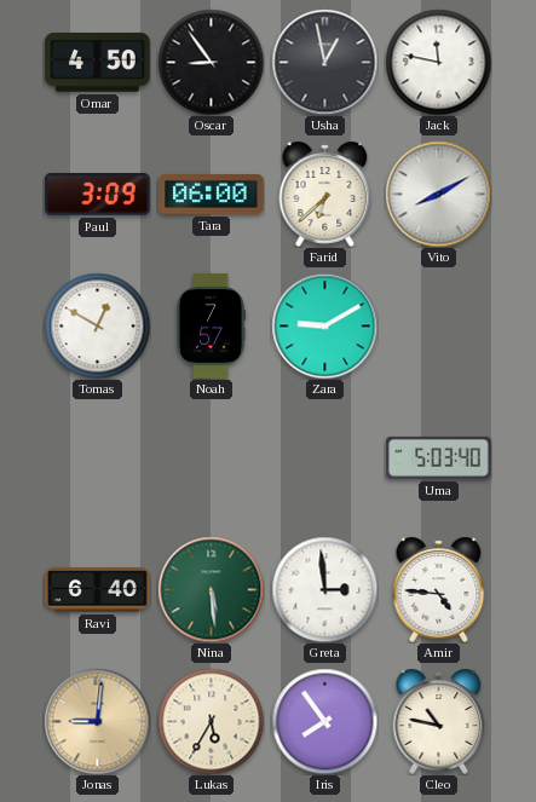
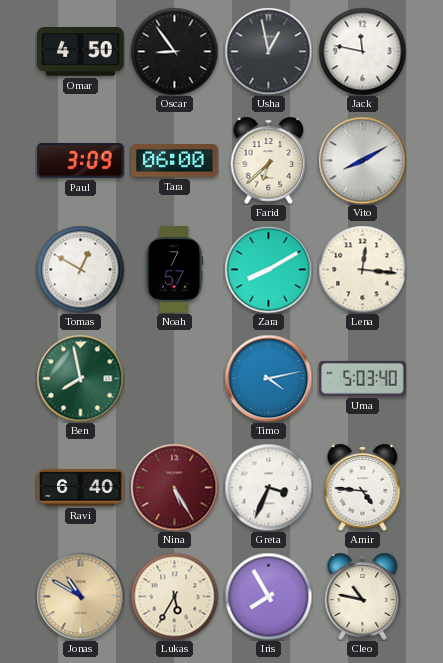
Zara: 9:10 -> 8:10 (268, 269)
Lena: none -> 12:16 (362, 269)
Ben: none -> 7:58 (80, 378)
Timo: none -> 4:13 (268, 378)
Nina: 5:29 -> 5:25 (174, 487)
Nina dial: green -> burgundy (174, 487)
Greta: 2:59 -> 3:34 (268, 487)
Jonas: 9:01 -> 10:50 (80, 596)
Iris: 7:54 -> 7:55 (268, 596)
